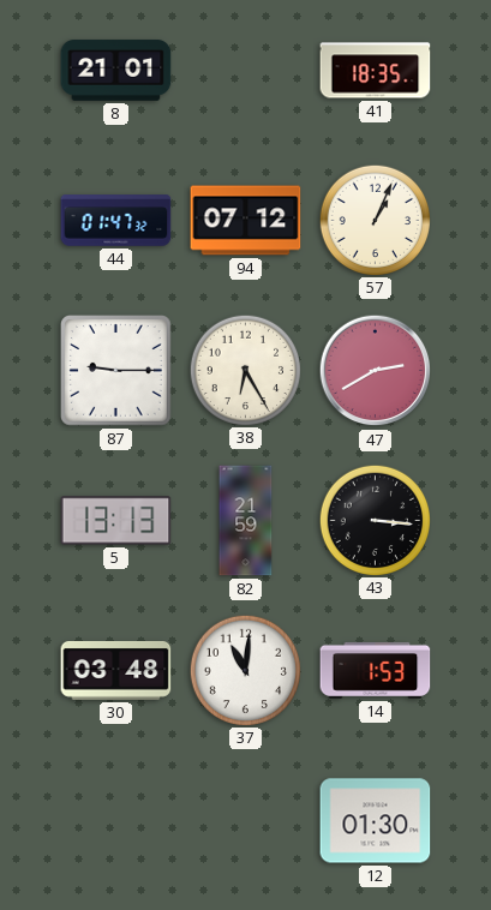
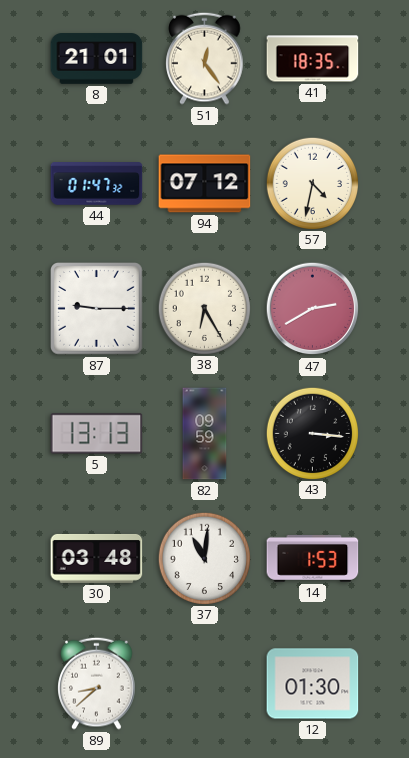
51: none -> 12:24 (205, 58)
57: 1:04 -> 4:32 (312, 183)
82: 21:59 -> 09:59 (205, 434)
89: none -> 8:38 (97, 683)
